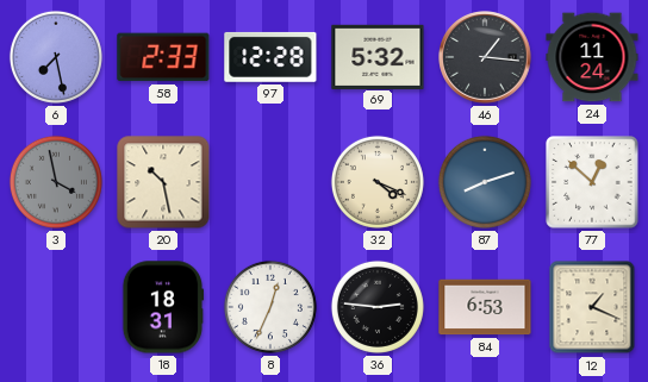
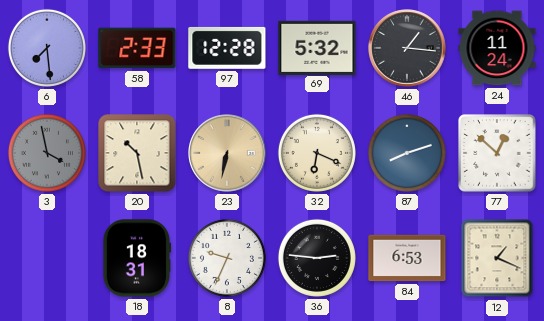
6: 7:28 -> 7:29 (47, 48)
23: none -> 6:32 (227, 153)
32: 4:19 -> 6:19 (317, 153)
8: 12:34 -> 9:34 (227, 258)
